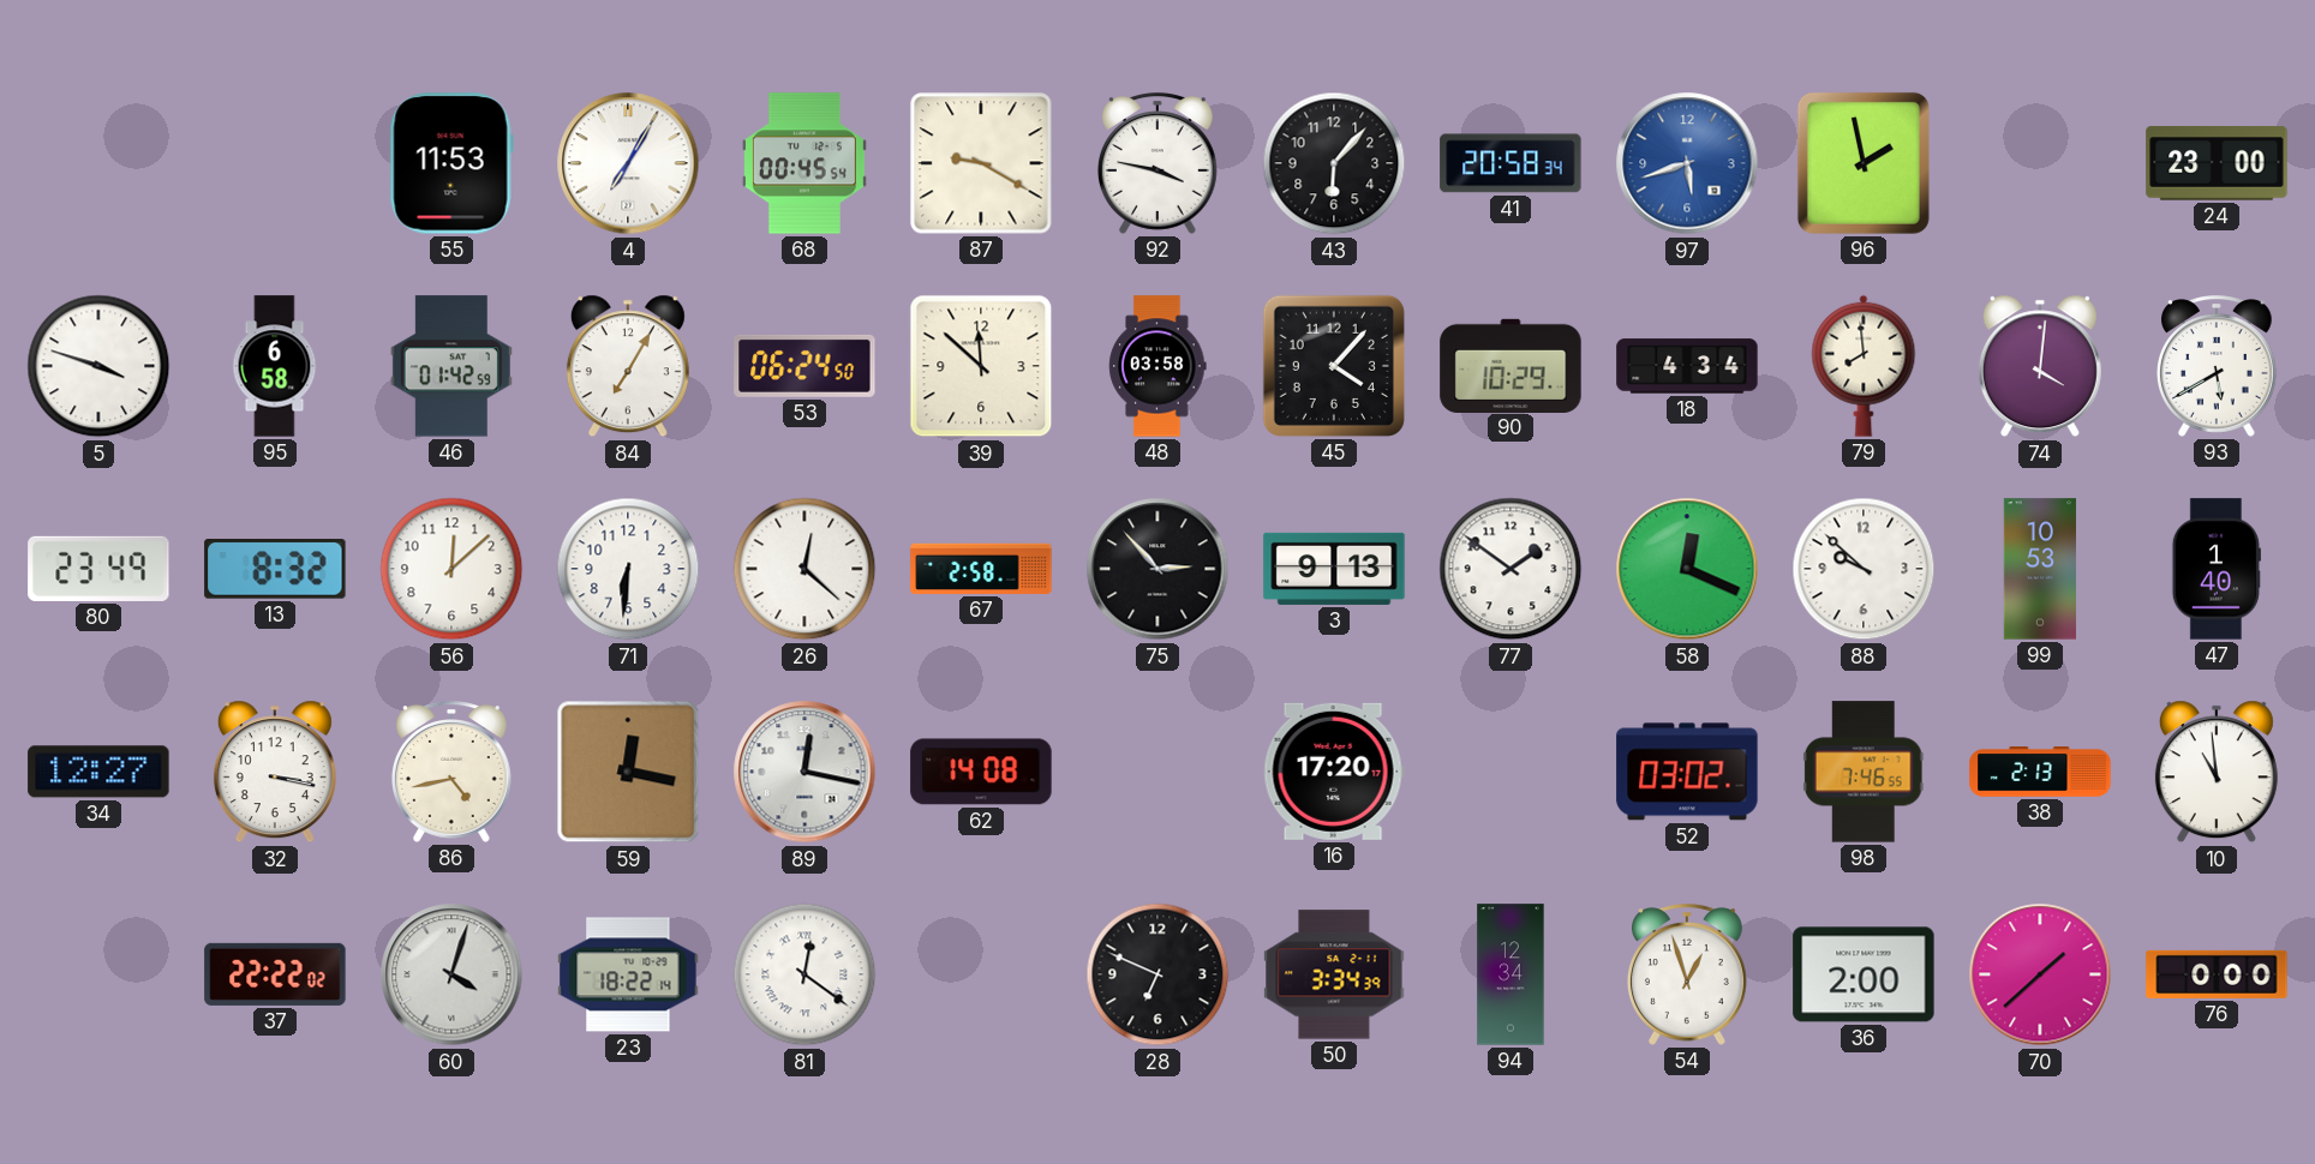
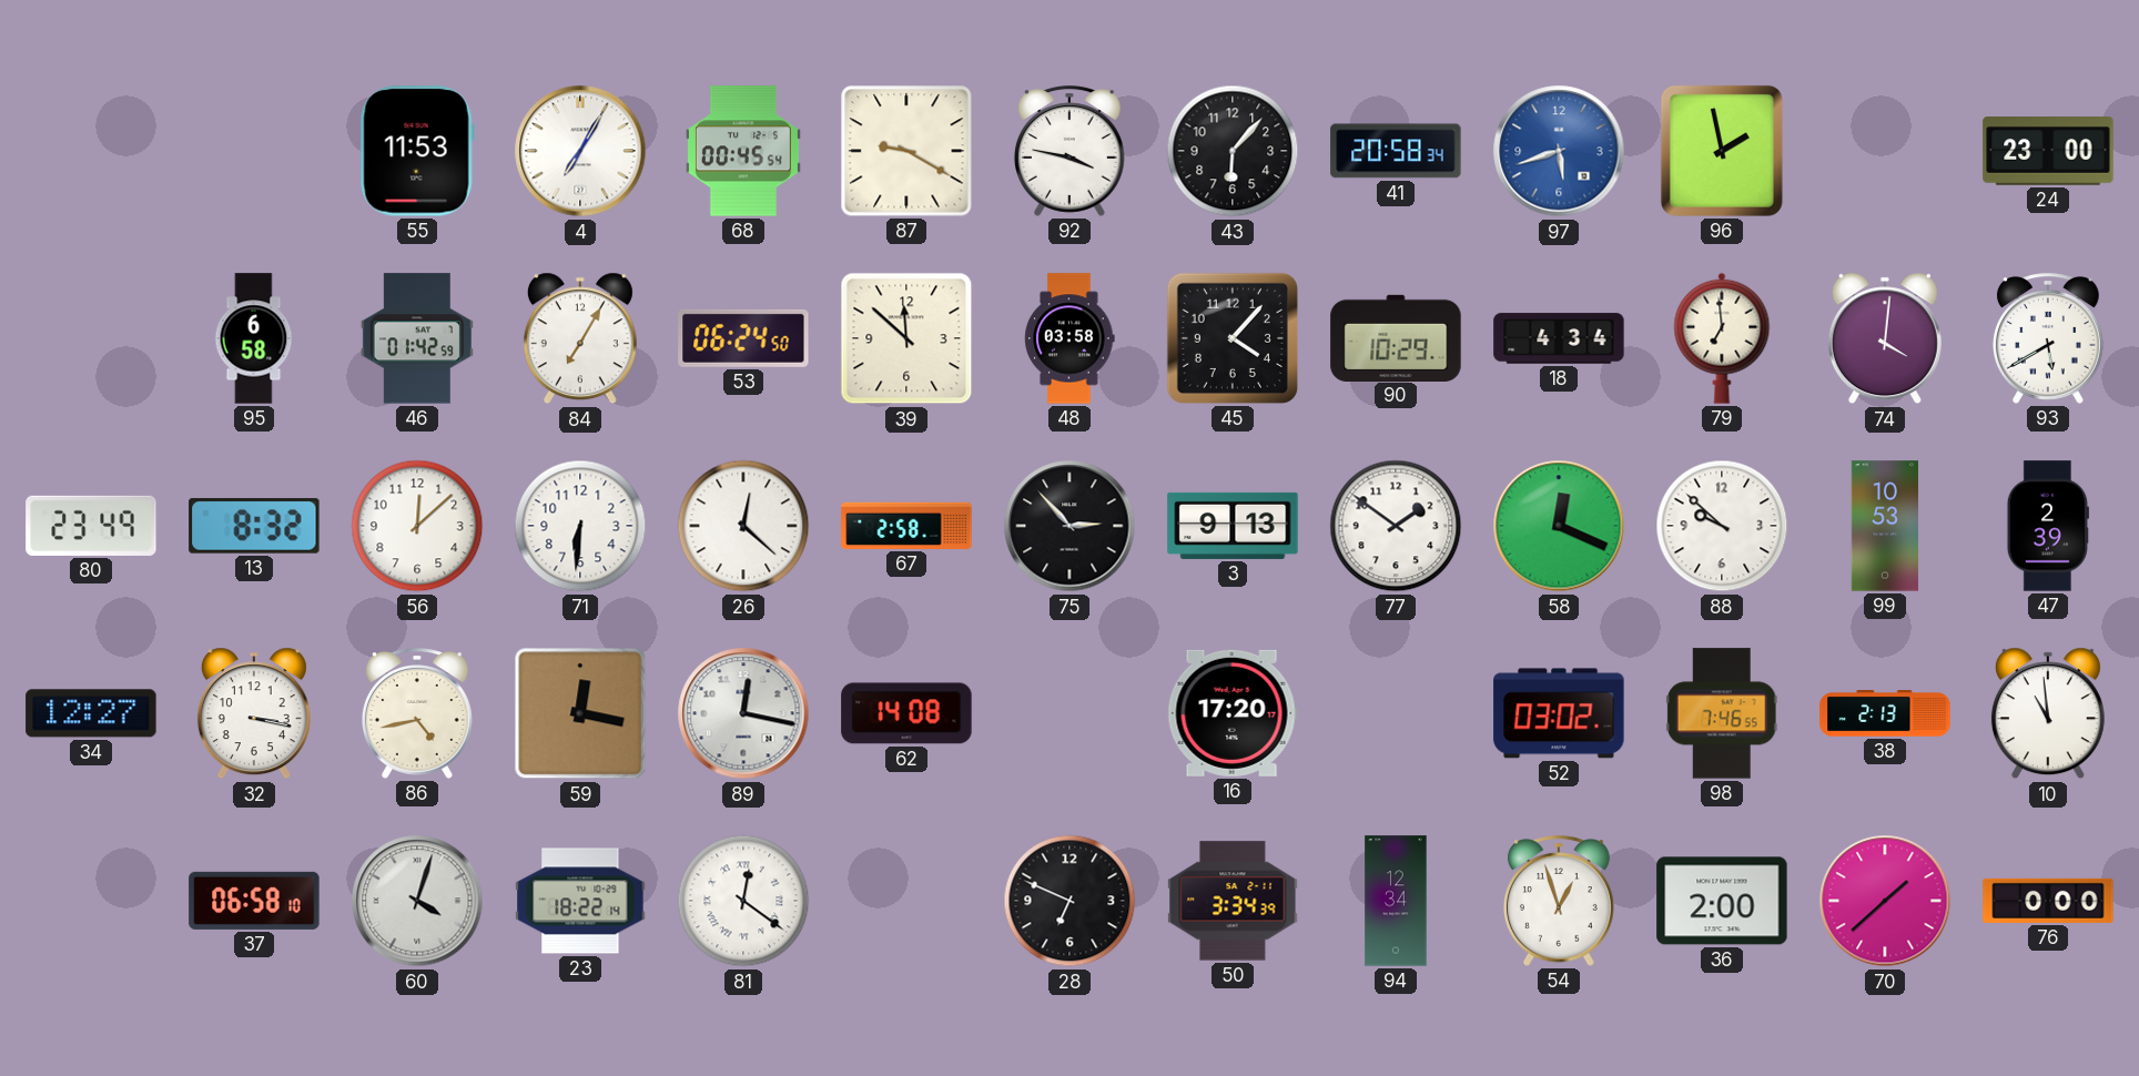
5: 3:48 -> none (98, 366)
79: 7:59 -> 6:59 (1722, 338)
47: 1:40 -> 2:39 (2048, 526)
37: 22:22 -> 06:58 (254, 901)
